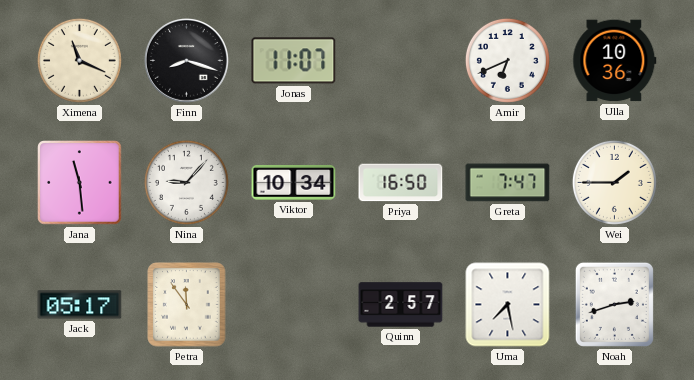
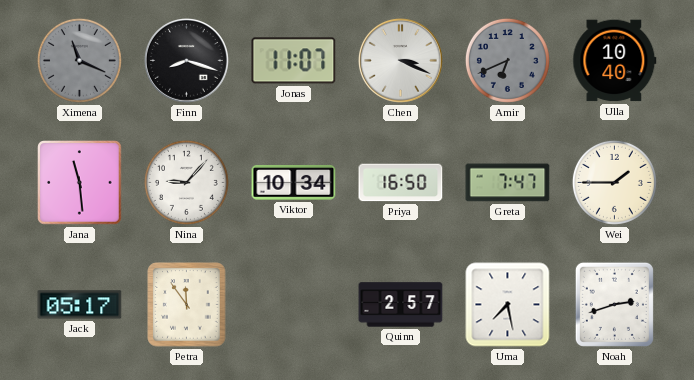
Ximena dial: cream -> grey (79, 60)
Chen: none -> 3:19 (401, 61)
Amir dial: white -> grey (507, 60)
Ulla: 10:36 -> 10:40 (615, 61)
